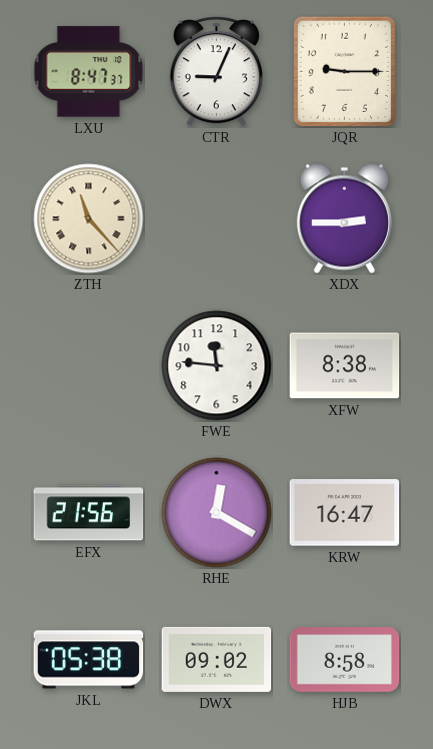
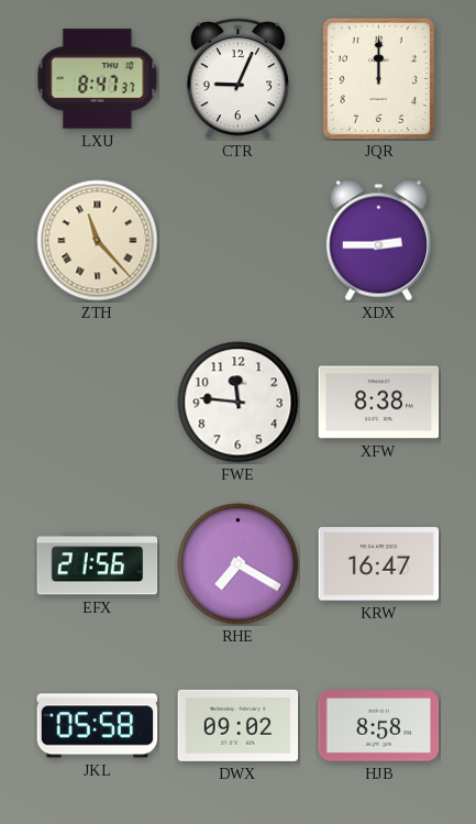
JQR: 9:15 -> 12:00 (378, 78)
RHE: 12:20 -> 7:20 (239, 564)
JKL: 05:38 -> 05:58 (98, 726)
